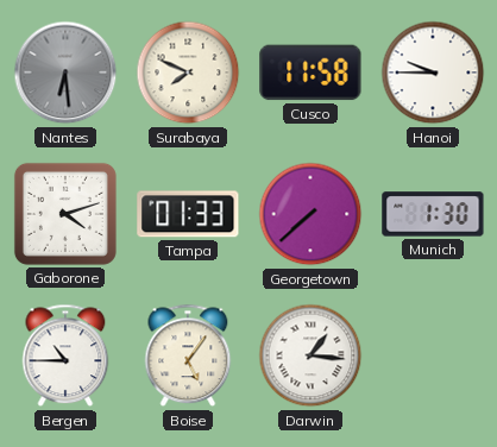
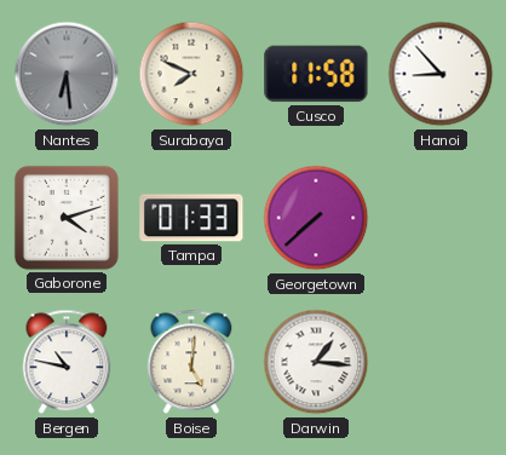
Hanoi: 9:45 -> 8:53 (441, 74)
Munich: 1:30 -> none (433, 214)
Bergen: 10:45 -> 10:47 (67, 362)
Boise: 5:06 -> 5:01 (191, 362)
